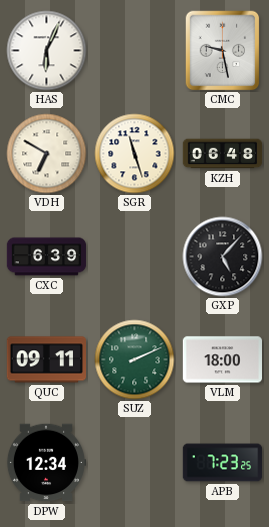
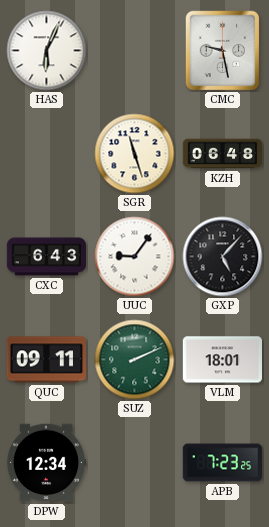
VDH: 6:50 -> none (47, 154)
CXC: 6:39 -> 6:43 (47, 257)
UUC: none -> 9:06 (135, 257)
VLM: 18:00 -> 18:01 (222, 360)
